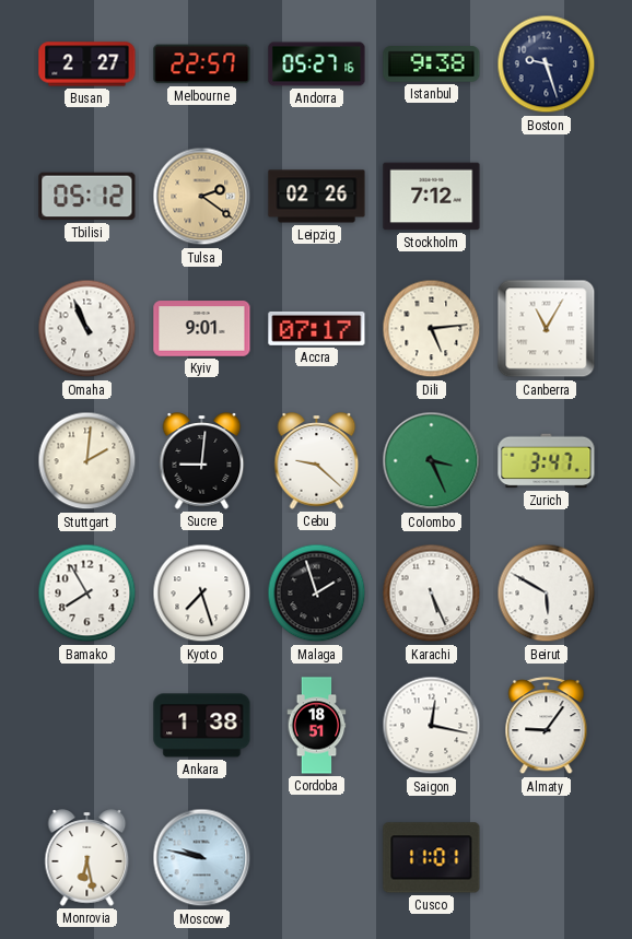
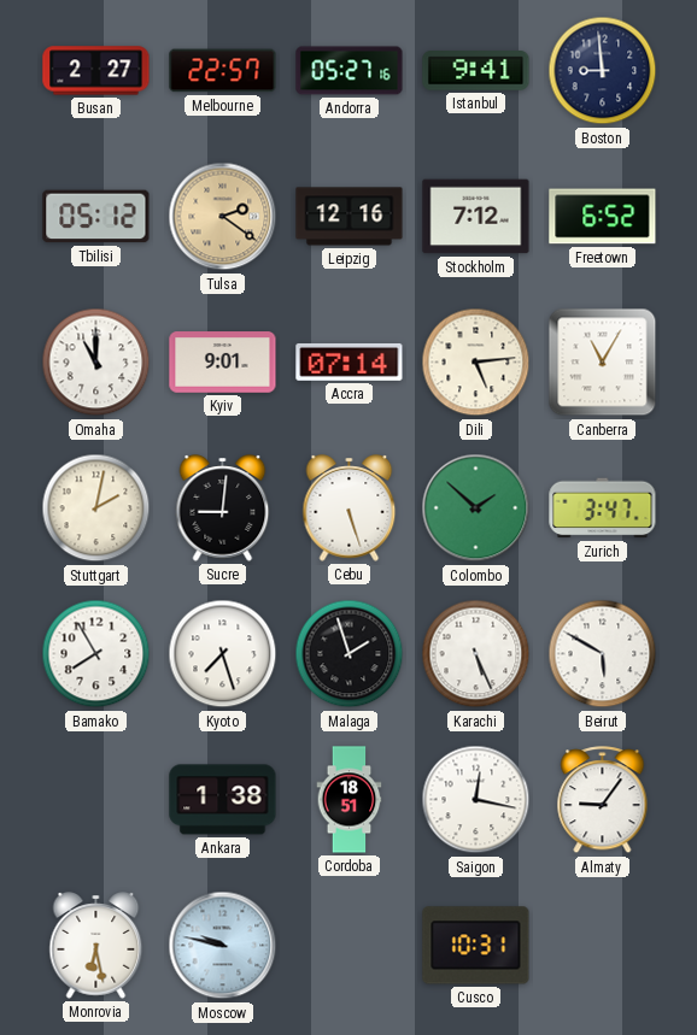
Istanbul: 9:38 -> 9:41 (476, 71)
Boston: 9:27 -> 8:59 (603, 71)
Leipzig: 02:26 -> 12:16 (350, 217)
Freetown: none -> 6:52 (603, 217)
Omaha: 10:56 -> 11:00 (96, 363)
Accra: 07:17 -> 07:14 (350, 361)
Stuttgart: 2:01 -> 2:02 (96, 508)
Cebu: 9:22 -> 5:27 (350, 508)
Colombo: 3:26 -> 1:52 (476, 508)
Cusco: 11:01 -> 10:31 (476, 946)
